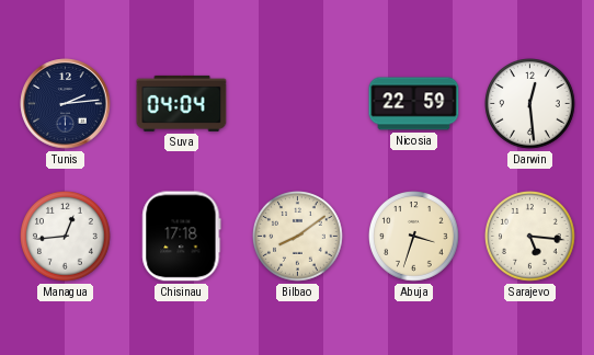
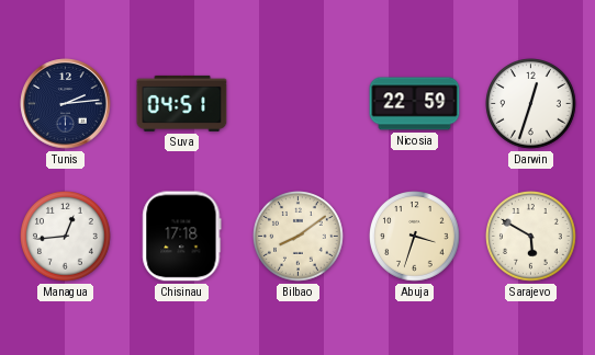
Suva: 04:04 -> 04:51 (182, 103)
Darwin: 12:29 -> 12:33 (531, 104)
Sarajevo: 5:16 -> 5:50 (531, 237)
